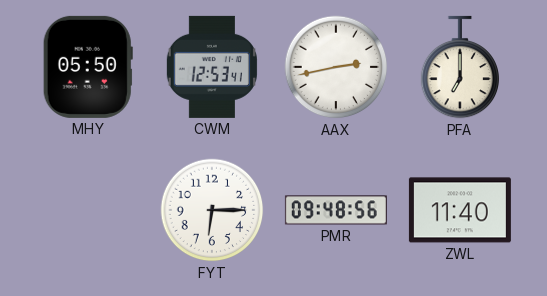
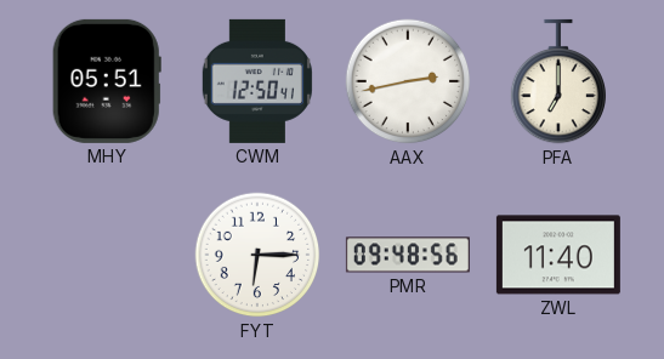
MHY: 05:50 -> 05:51 (107, 81)
CWM: 12:53 -> 12:50 (257, 81)
